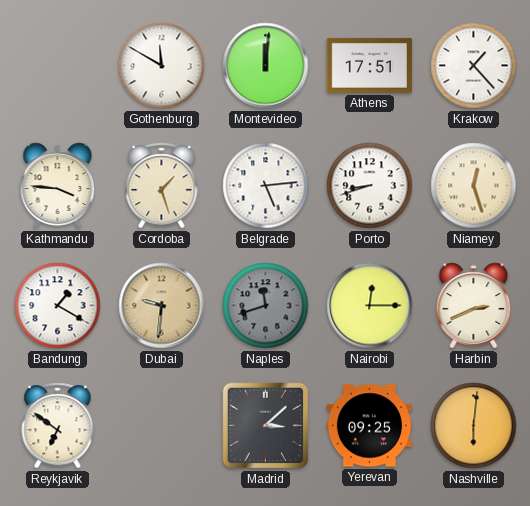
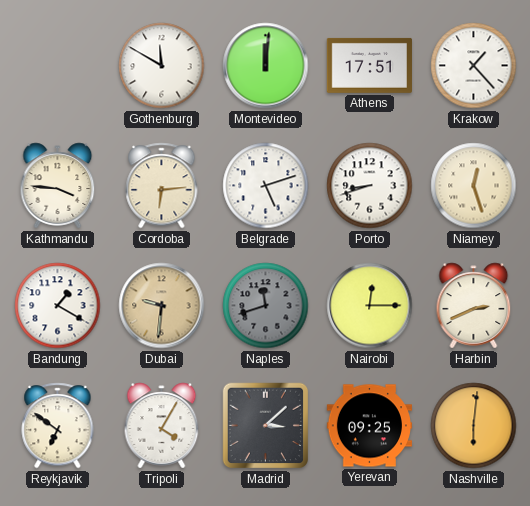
Cordoba: 1:27 -> 6:14 (162, 186)
Belgrade: 5:14 -> 5:12 (266, 186)
Tripoli: none -> 4:05 (162, 426)
